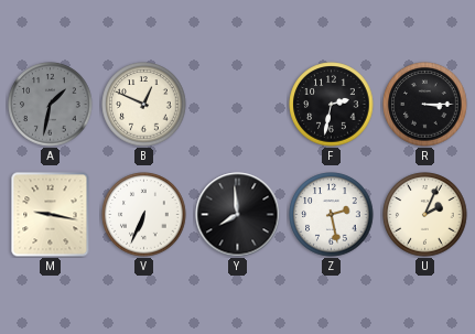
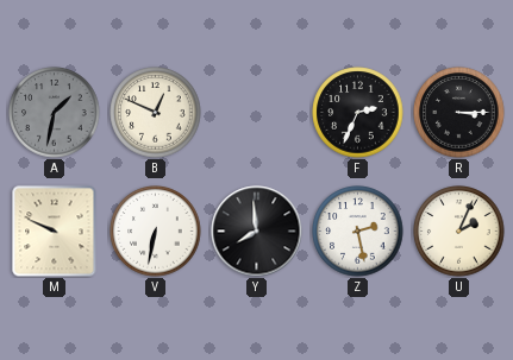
F: 2:32 -> 2:34 (358, 113)
M: 9:17 -> 9:49 (55, 232)
V: 6:34 -> 6:32 (156, 232)
